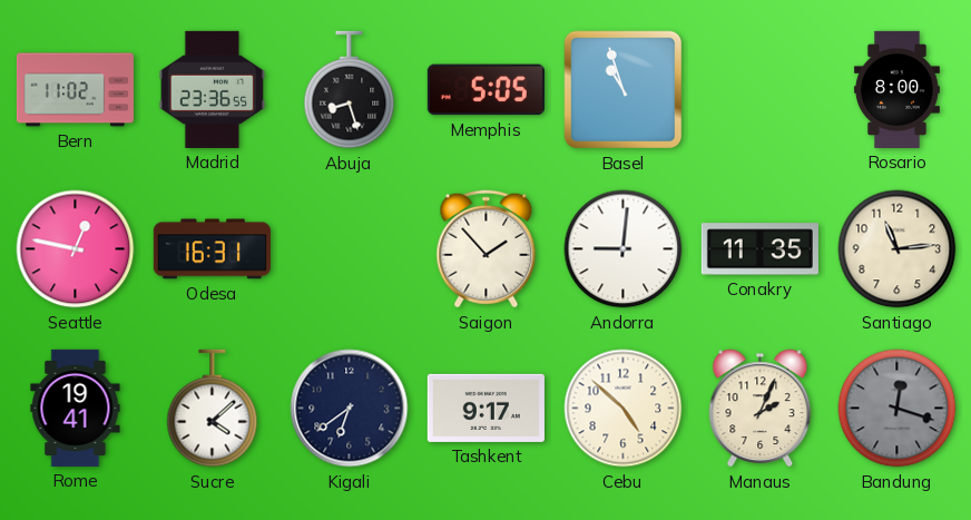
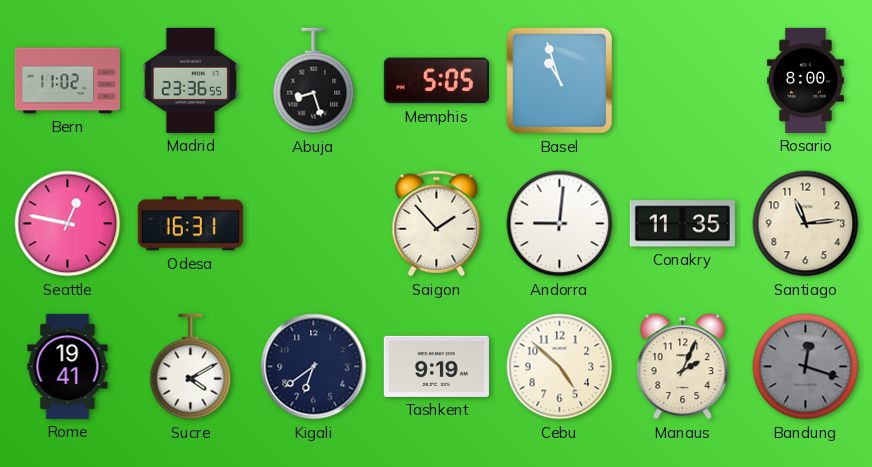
Sucre: 4:08 -> 4:10 (191, 367)
Tashkent: 9:17 -> 9:19 (436, 366)
